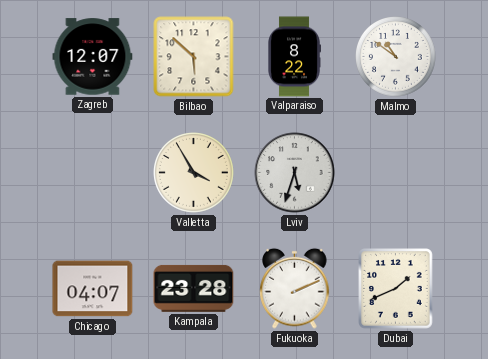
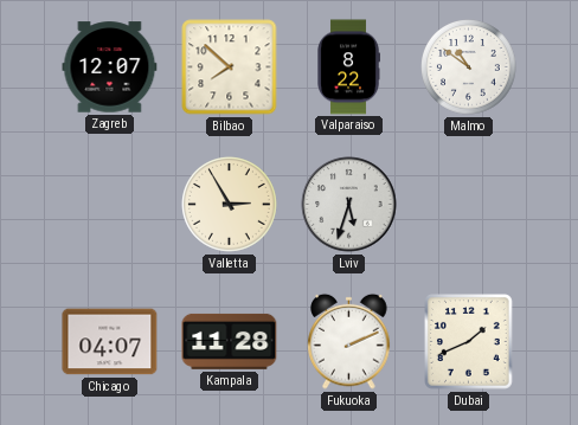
Bilbao: 5:52 -> 7:52 (230, 67)
Valletta: 3:55 -> 2:55 (230, 205)
Kampala: 23:28 -> 11:28 (230, 341)
